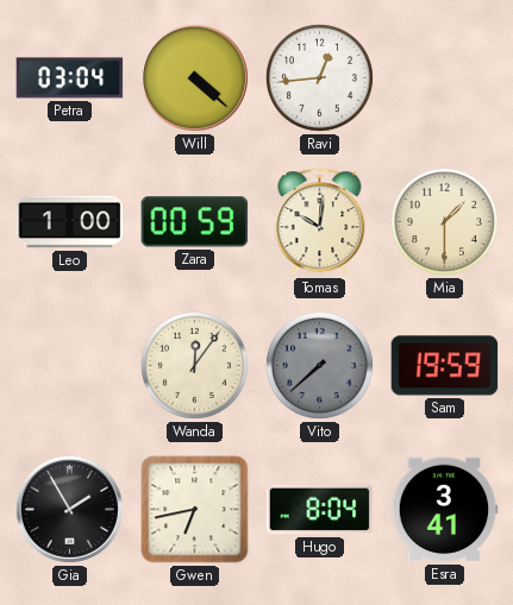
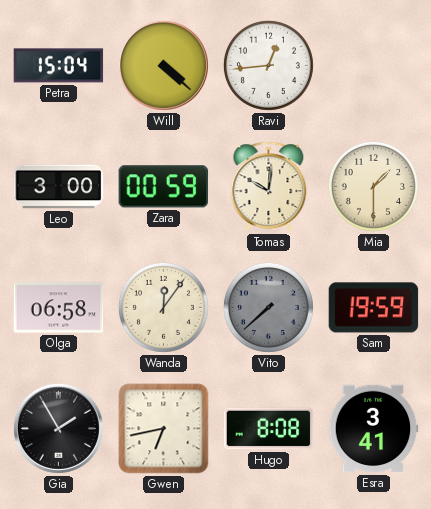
Petra: 03:04 -> 15:04 (59, 66)
Leo: 1:00 -> 3:00 (59, 187)
Olga: none -> 06:58 (59, 308)
Hugo: 8:04 -> 8:08 (269, 429)
